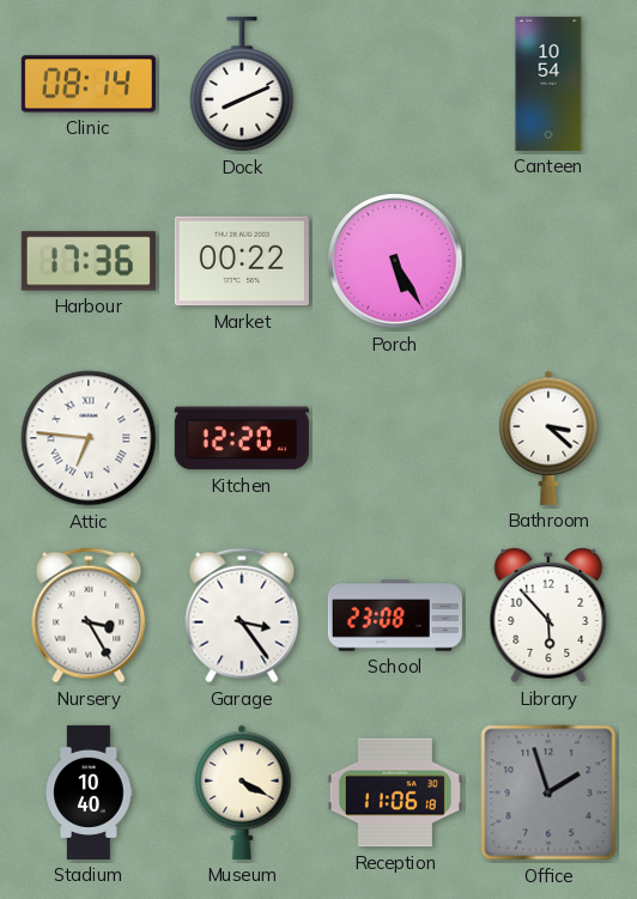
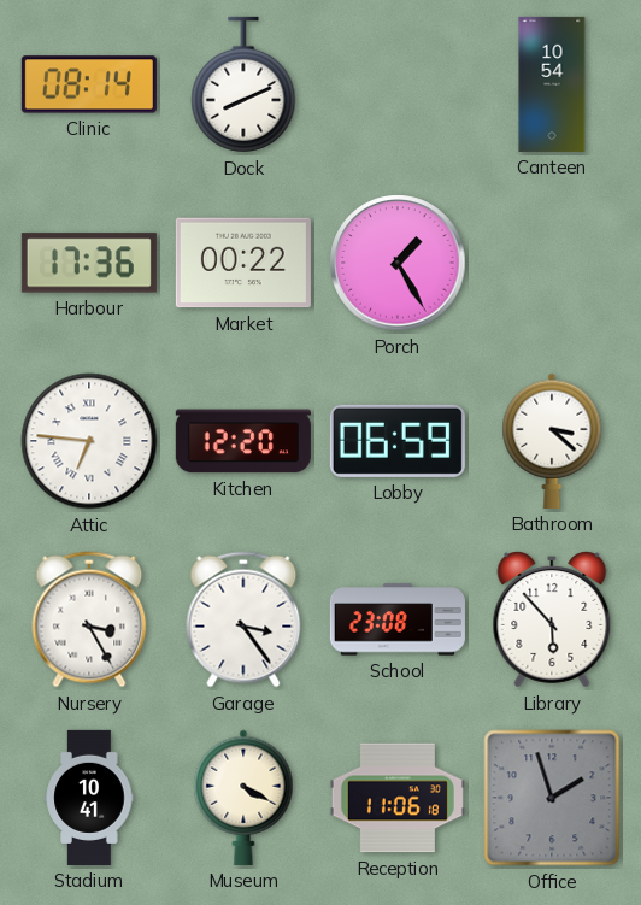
Porch: 5:25 -> 1:25 (398, 263)
Lobby: none -> 06:59 (398, 441)
Stadium: 10:40 -> 10:41 (89, 798)
